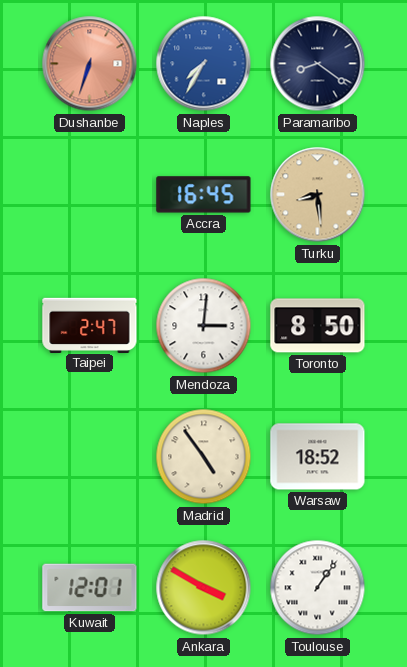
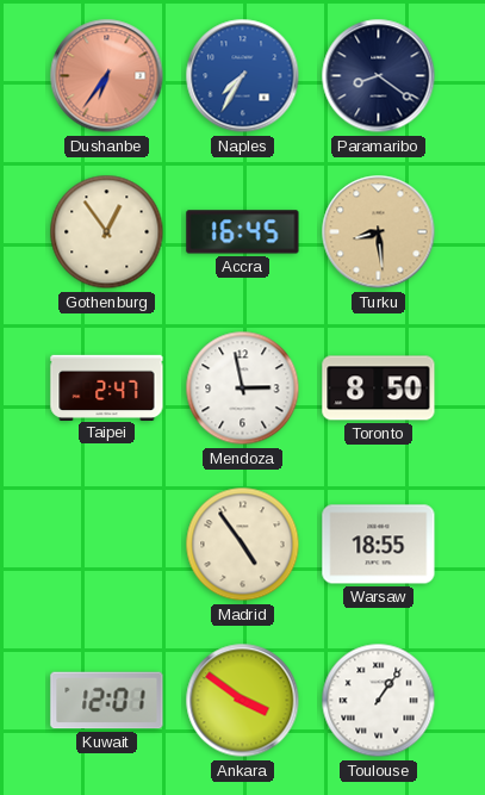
Dushanbe: 6:33 -> 6:36 (107, 76)
Gothenburg: none -> 12:54 (107, 232)
Mendoza: 3:01 -> 2:58 (243, 389)
Warsaw: 18:52 -> 18:55 (379, 545)
Ankara: 3:50 -> 3:51 (243, 701)
